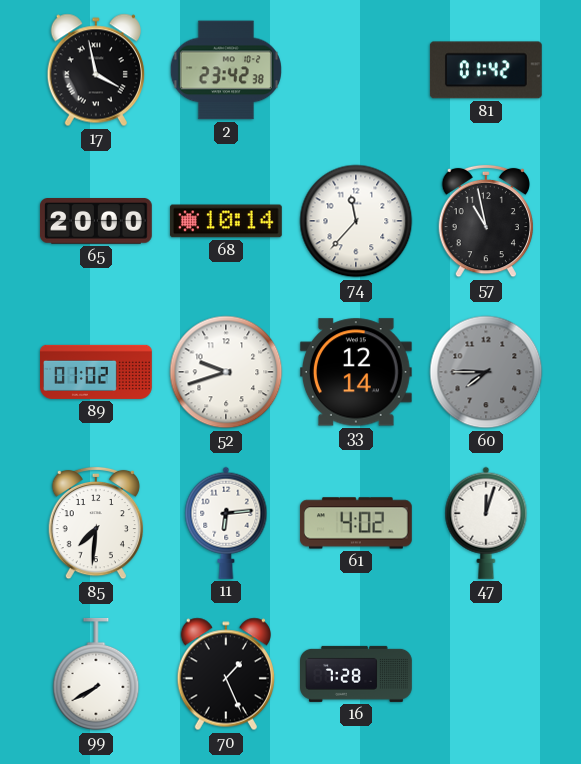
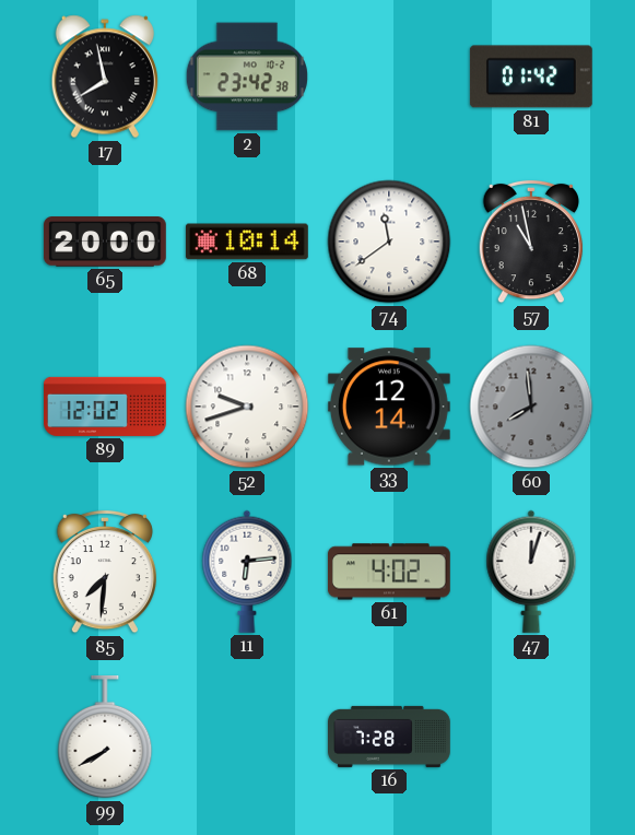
17: 3:58 -> 7:58 (104, 77)
74: 11:37 -> 11:39 (389, 242)
89: 01:02 -> 12:02 (106, 407)
60: 7:45 -> 7:59 (531, 407)
70: 1:26 -> none (225, 674)
